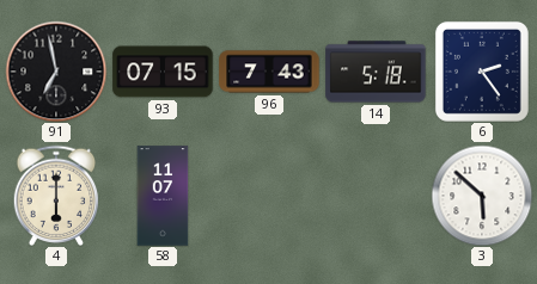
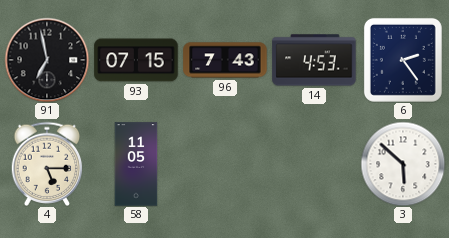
14: 5:18 -> 4:53 (314, 60)
4: 6:00 -> 5:15 (47, 163)
58: 11:07 -> 11:05 (136, 164)
